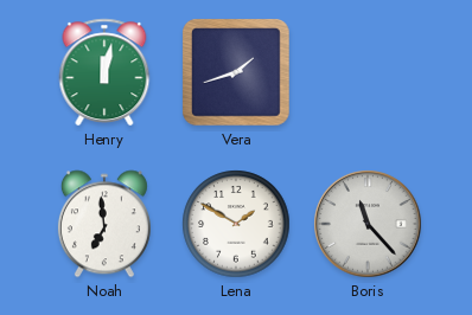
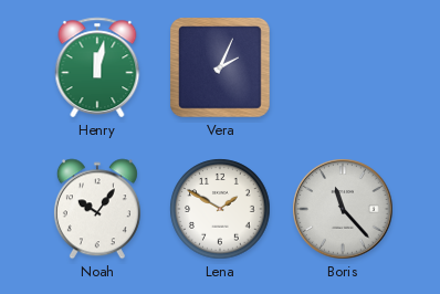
Vera: 1:42 -> 2:04 (220, 67)
Noah: 6:59 -> 10:06 (97, 209)
